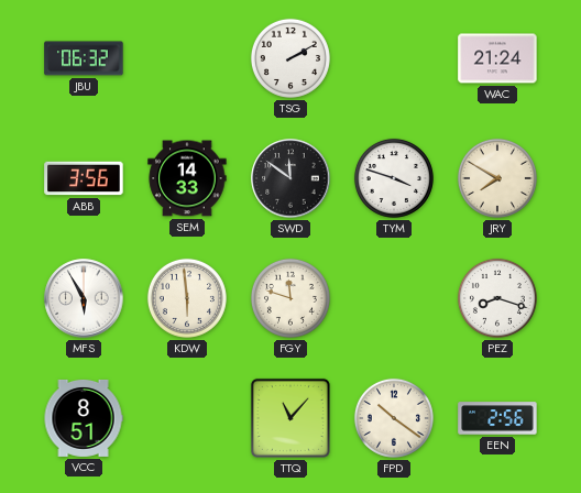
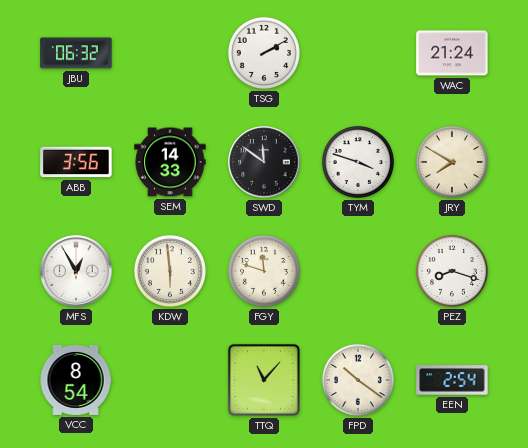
MFS: 5:55 -> 12:55 (76, 271)
VCC: 8:51 -> 8:54 (76, 380)
EEN: 2:56 -> 2:54 (452, 380)
